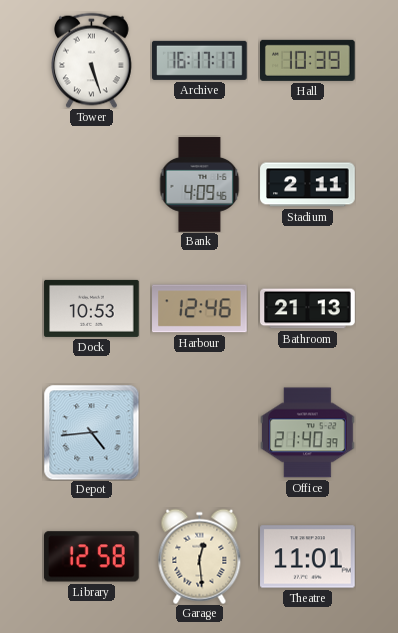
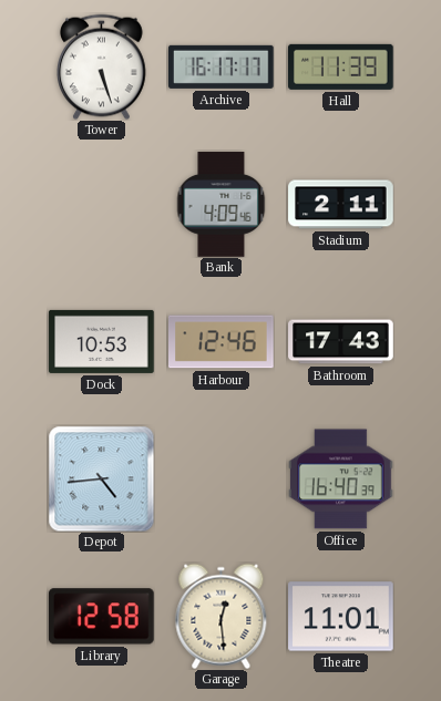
Hall: 10:39 -> 11:39 (341, 66)
Bathroom: 21:13 -> 17:43 (341, 342)
Office: 21:40 -> 16:40 (341, 480)
